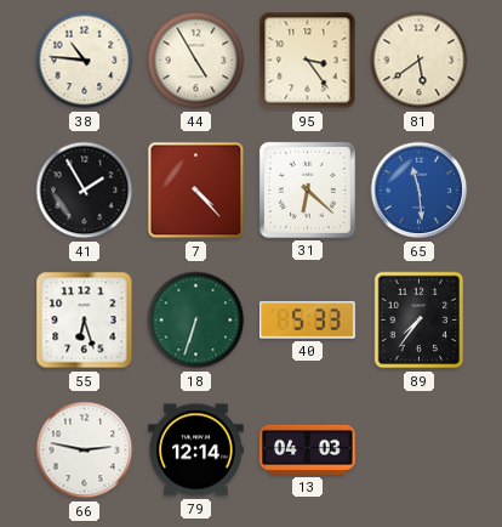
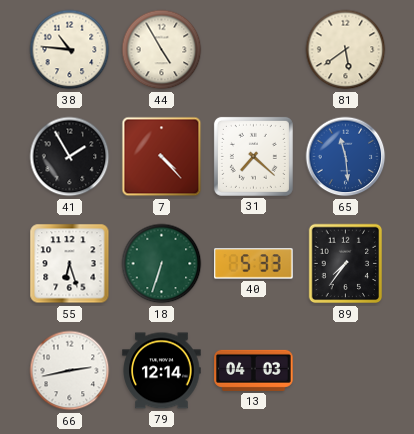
95: 3:24 -> none (308, 61)
31: 6:22 -> 7:22 (253, 156)
66: 2:47 -> 2:43 (70, 371)
